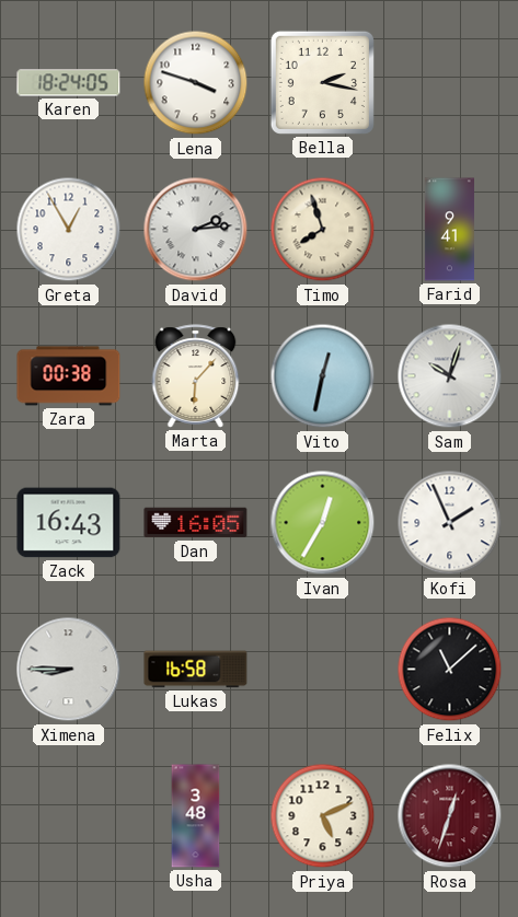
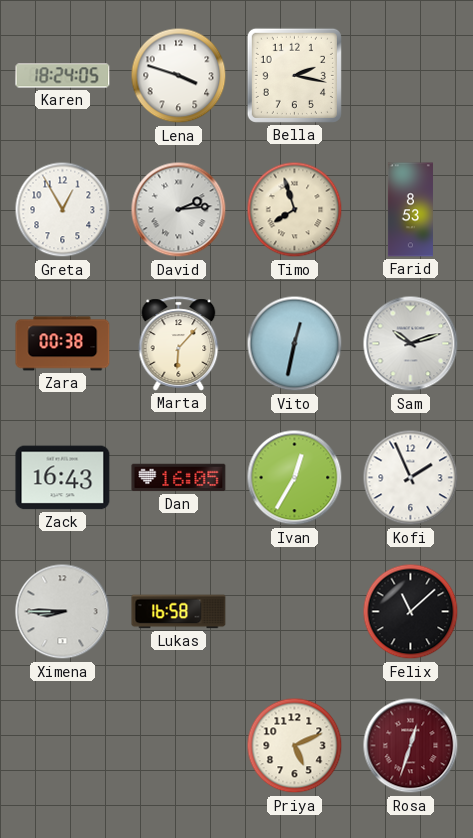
Farid: 9:41 -> 8:53 (410, 210)
Sam: 10:03 -> 10:12 (411, 344)
Usha: 3:48 -> none (196, 816)
